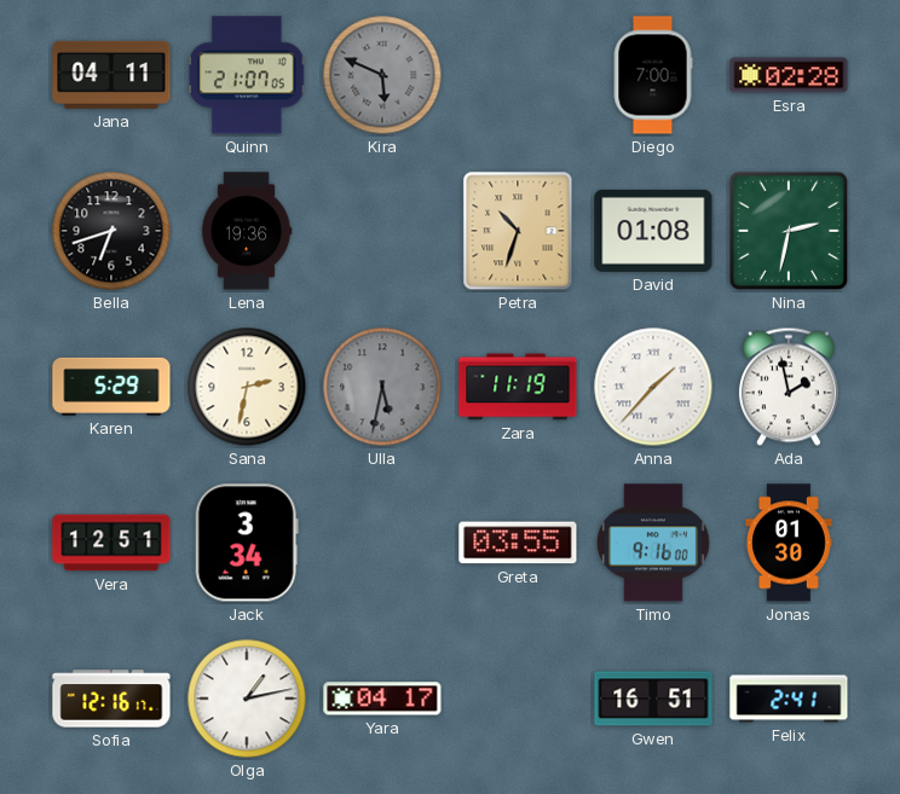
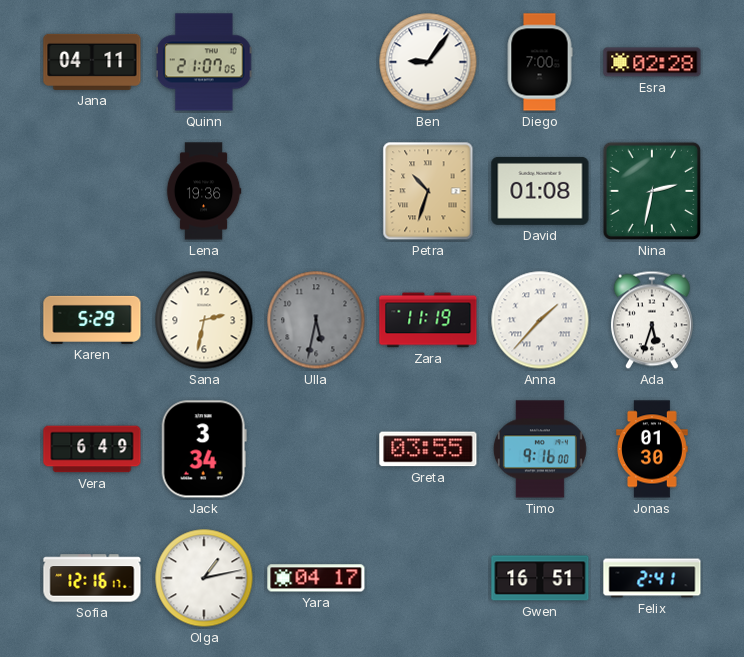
Kira: 5:49 -> none (382, 75)
Ben: none -> 9:06 (428, 62)
Bella: 6:42 -> none (111, 231)
Ada: 1:58 -> 5:33 (652, 320)
Vera: 12:51 -> 6:49 (92, 449)
